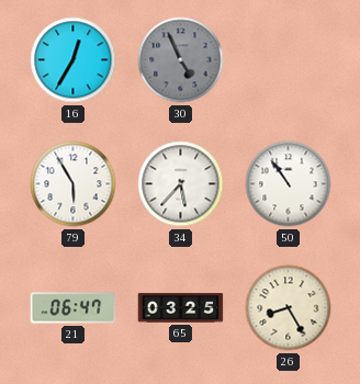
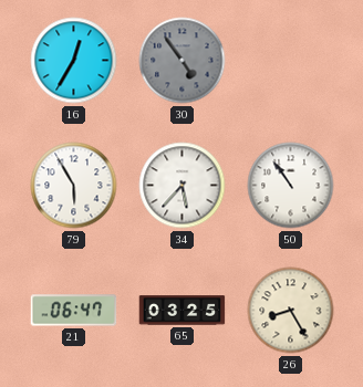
30: 4:56 -> 4:54 (183, 61)
